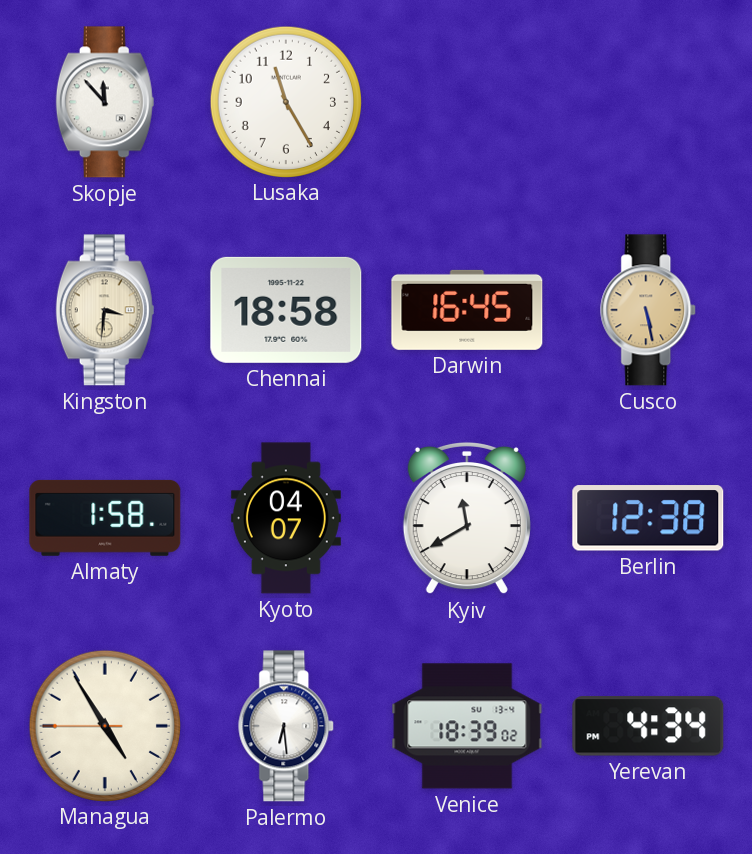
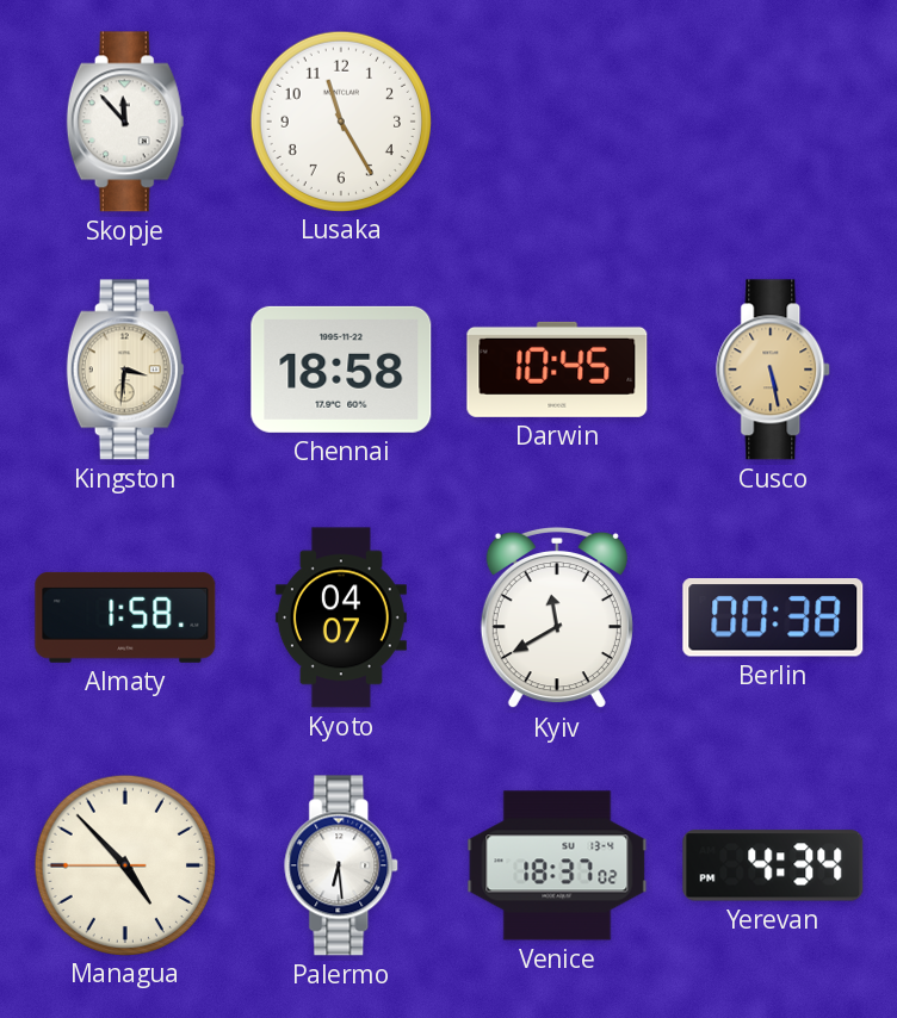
Darwin: 16:45 -> 10:45 (557, 370)
Berlin: 12:38 -> 00:38 (773, 617)
Managua: 4:54 -> 4:52 (124, 864)
Venice: 18:39 -> 18:37 (557, 865)
